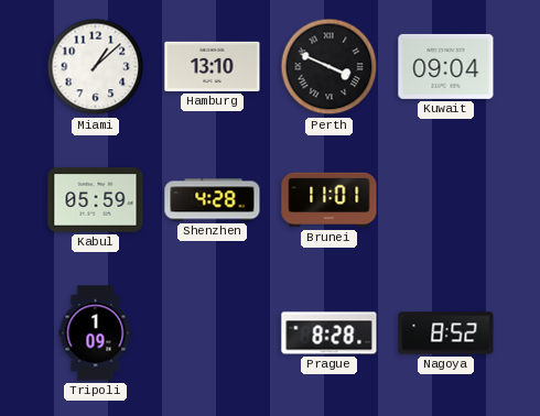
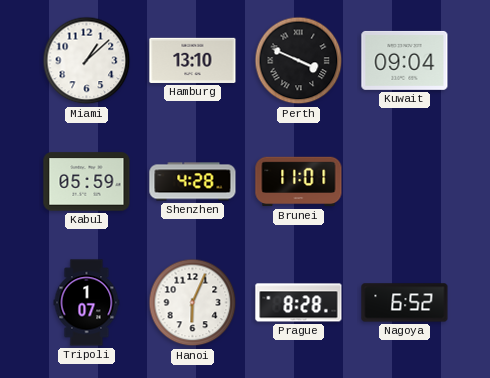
Tripoli: 1:09 -> 1:07 (87, 303)
Hanoi: none -> 6:04 (193, 303)
Nagoya: 8:52 -> 6:52 (405, 303)
